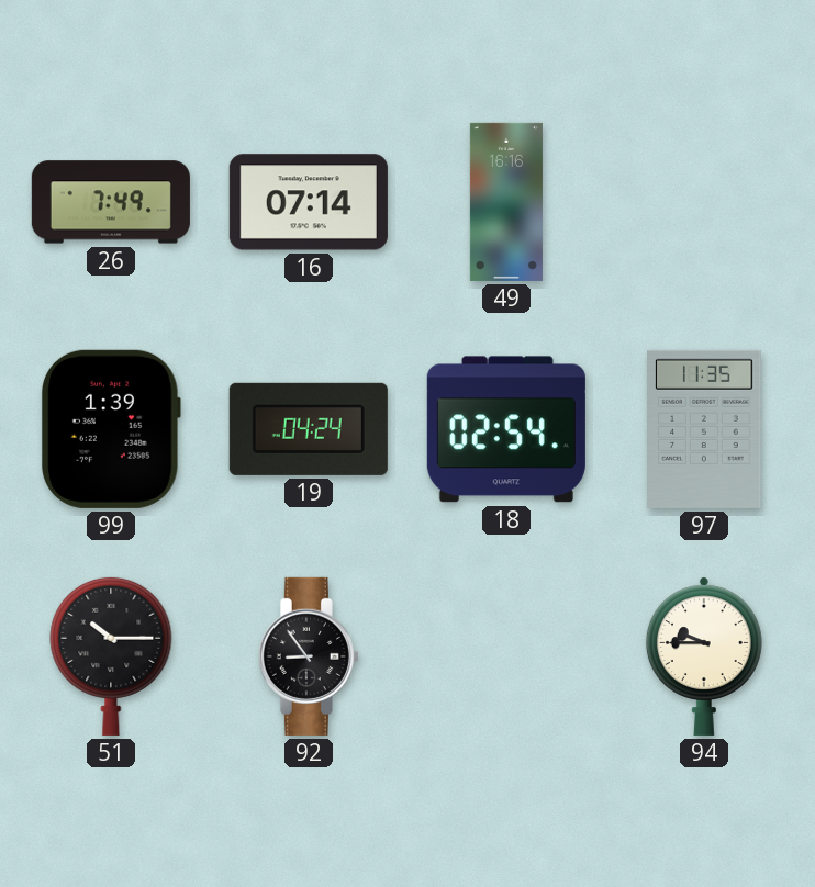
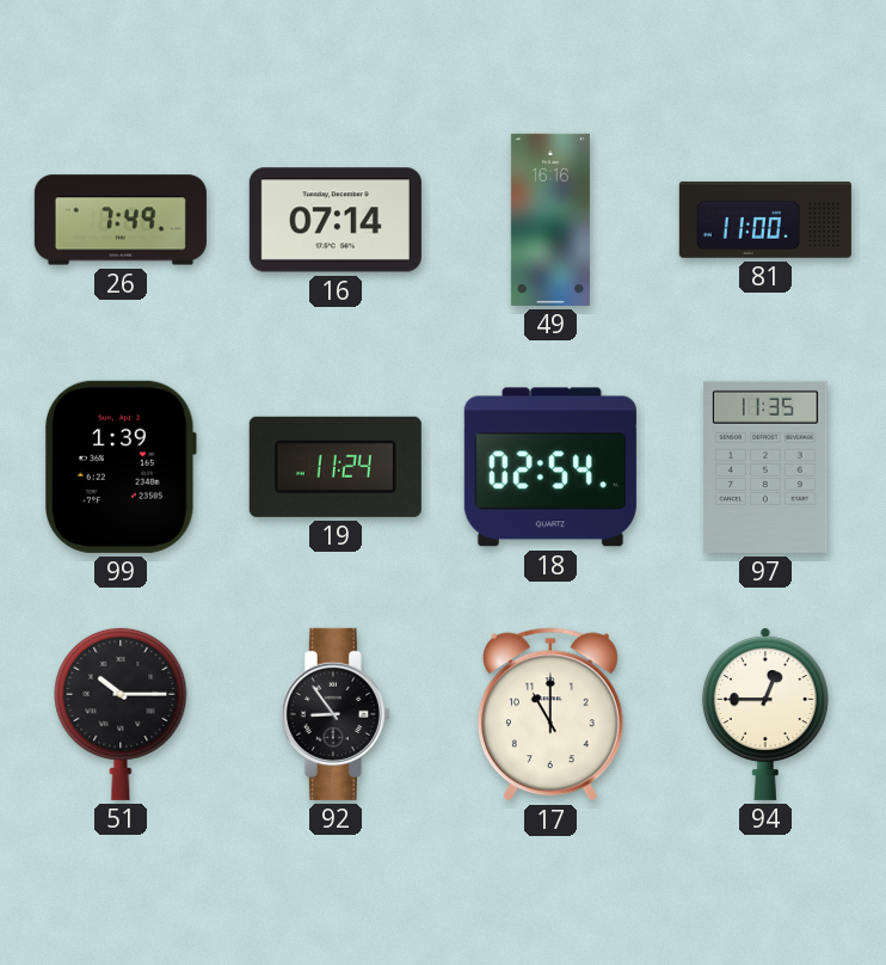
81: none -> 11:00 (765, 220)
19: 04:24 -> 11:24 (336, 467)
17: none -> 11:00 (550, 714)
94: 9:45 -> 12:45 (765, 714)
